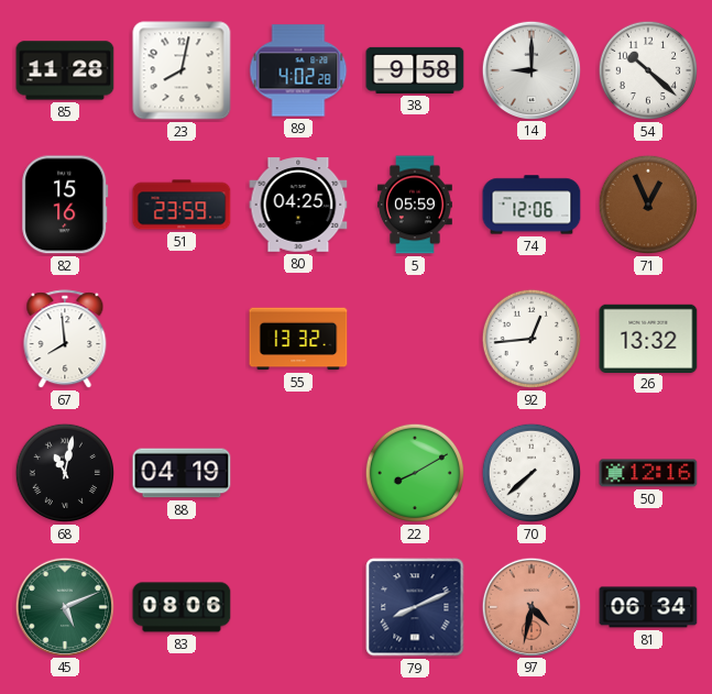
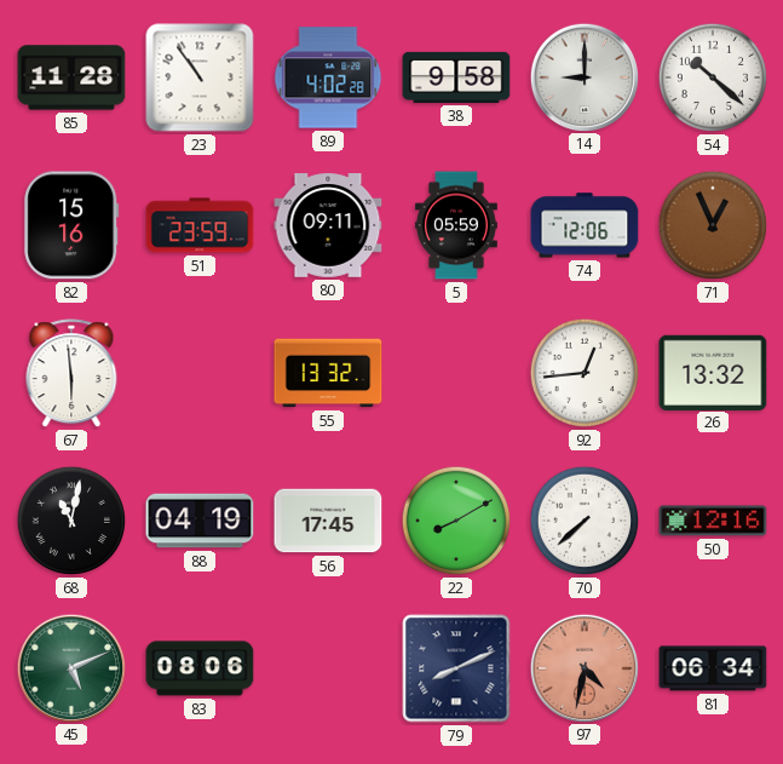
23: 8:02 -> 10:54 (200, 77)
80: 04:25 -> 09:11 (328, 225)
67: 7:59 -> 5:59 (71, 374)
56: none -> 17:45 (328, 521)
